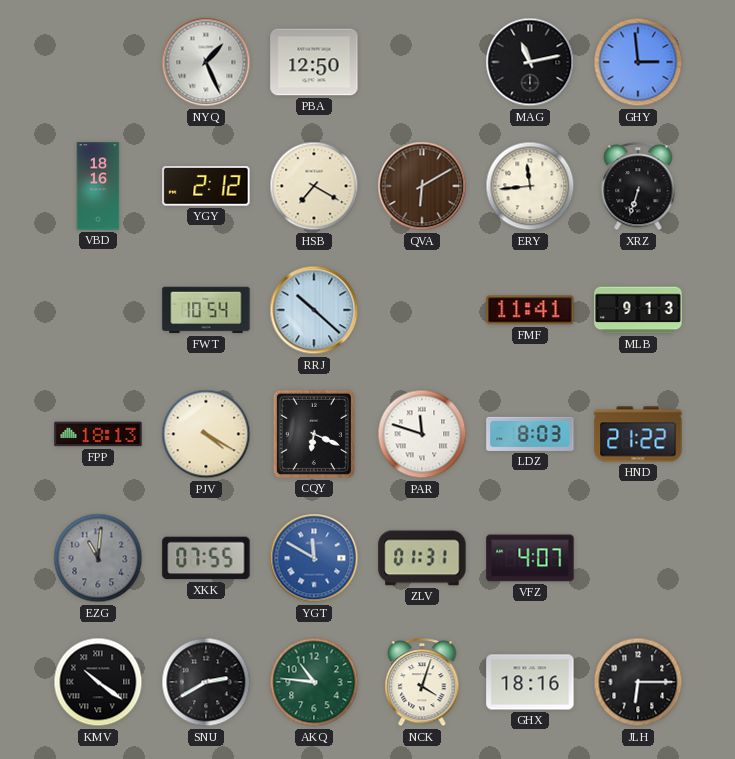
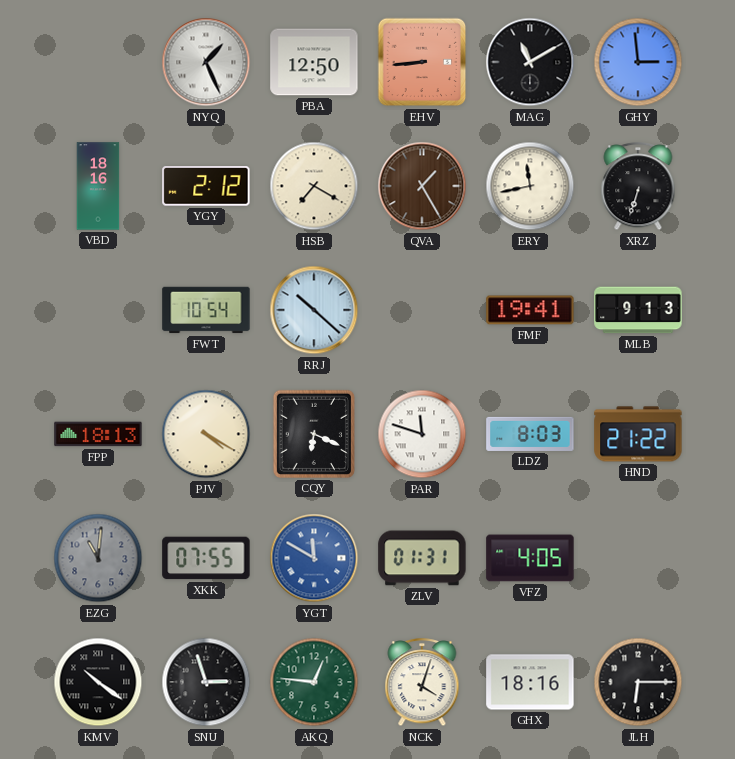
EHV: none -> 8:44 (422, 62)
MAG: 11:13 -> 11:10 (530, 62)
QVA: 6:10 -> 1:25 (422, 186)
ERY: 11:44 -> 11:43 (530, 186)
FMF: 11:41 -> 19:41 (530, 310)
VFZ: 4:07 -> 4:05 (530, 558)
SNU: 2:40 -> 2:57 (206, 682)
AKQ: 10:46 -> 12:46 (314, 682)
